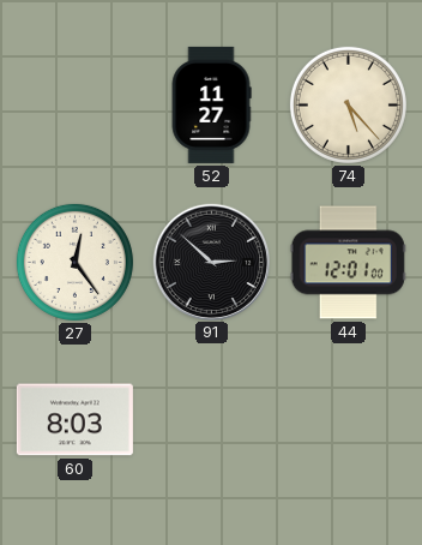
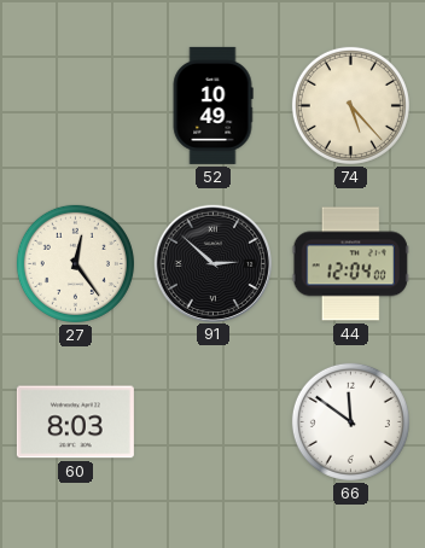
52: 11:27 -> 10:49 (212, 105)
44: 12:01 -> 12:04 (350, 264)
66: none -> 11:51 (350, 421)
